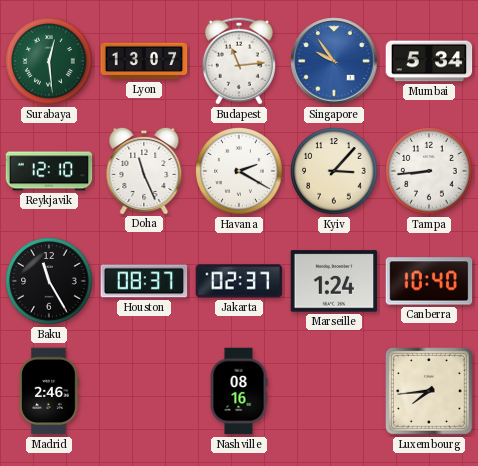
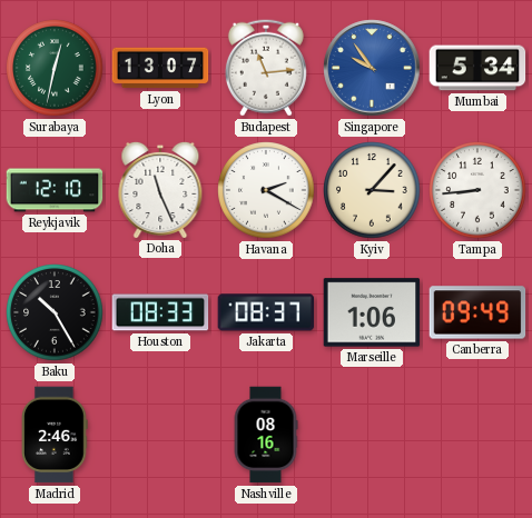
Surabaya: 12:29 -> 12:32 (55, 68)
Baku: 11:25 -> 10:25 (55, 312)
Houston: 08:37 -> 08:33 (160, 312)
Jakarta: 02:37 -> 08:37 (266, 312)
Marseille: 1:24 -> 1:06 (372, 312)
Canberra: 10:40 -> 09:49 (477, 312)
Luxembourg: 7:44 -> none (430, 392)
